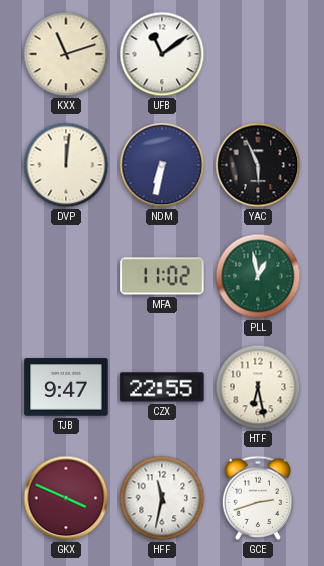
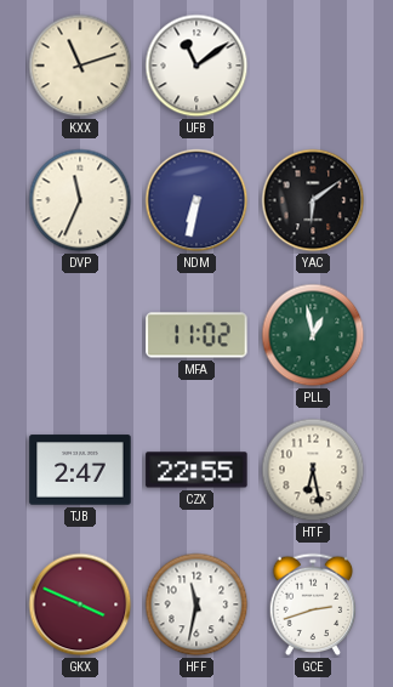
DVP: 12:01 -> 11:34 (80, 200)
YAC: 5:56 -> 6:09 (313, 200)
TJB: 9:47 -> 2:47 (80, 470)
